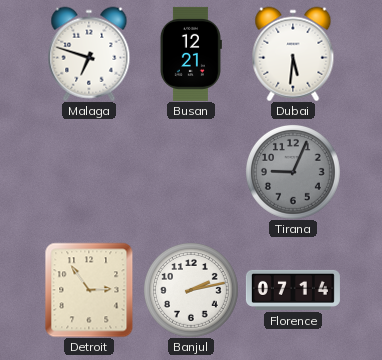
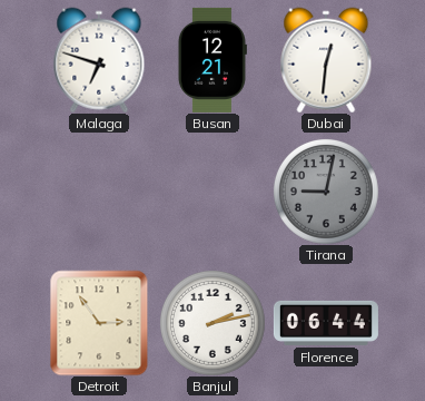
Dubai: 5:31 -> 12:31 (326, 60)
Tirana: 9:04 -> 9:02 (326, 192)
Florence: 07:14 -> 06:44 (326, 323)
